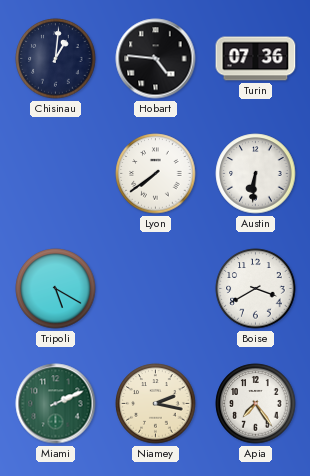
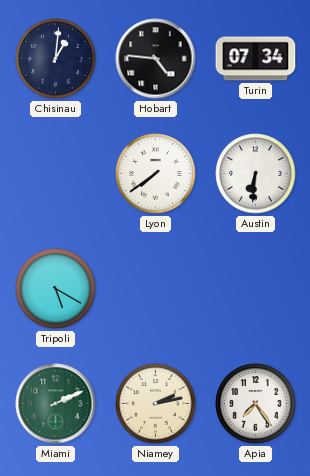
Turin: 07:36 -> 07:34 (256, 59)
Boise: 3:40 -> none (256, 289)
Niamey: 2:17 -> 2:13 (156, 404)
